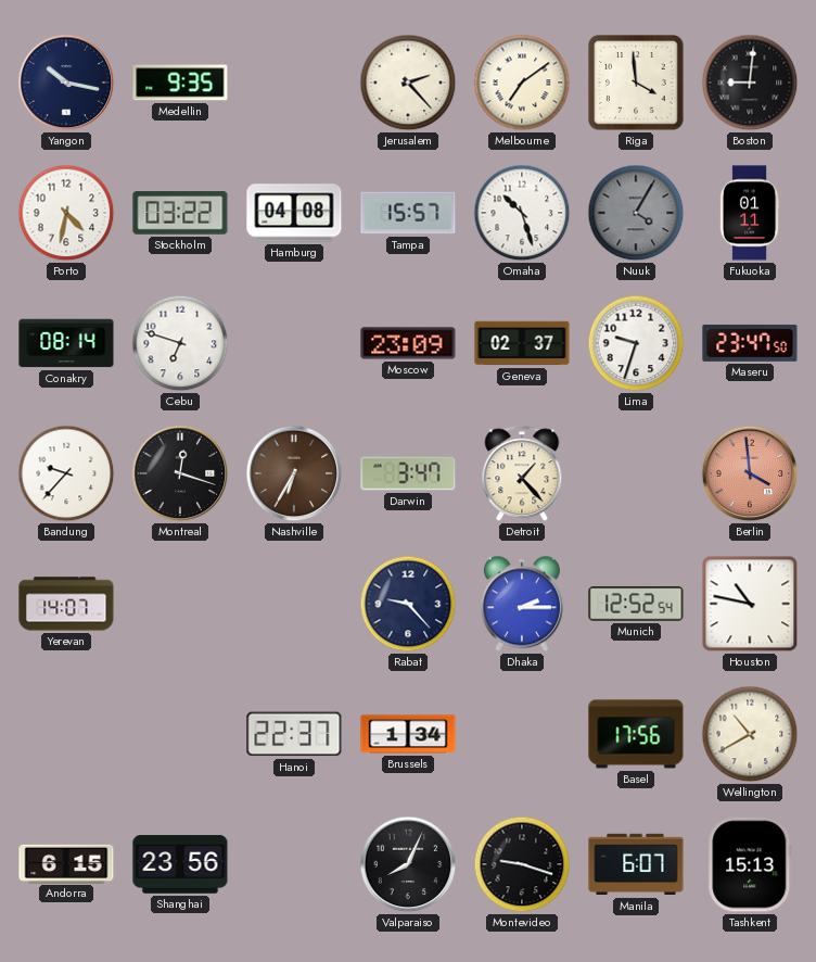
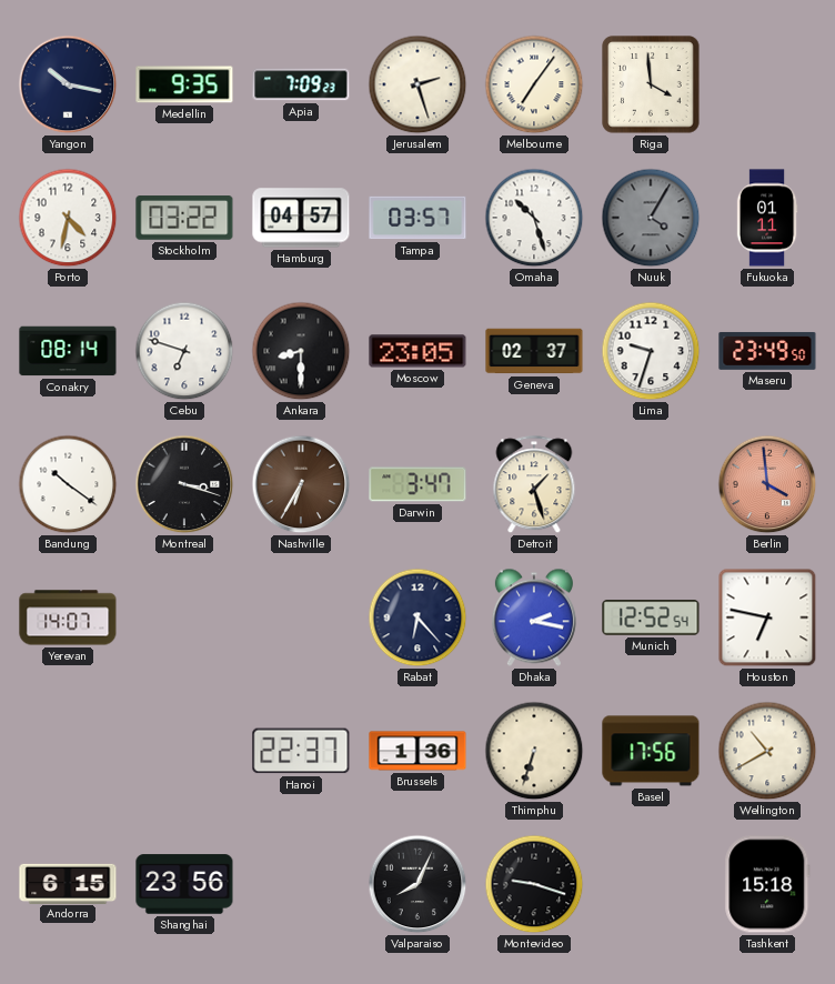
Apia: none -> 7:09 (301, 84)
Jerusalem: 2:23 -> 2:27 (417, 84)
Melbourne: 7:09 -> 7:06 (534, 84)
Boston: 9:01 -> none (750, 83)
Hamburg: 04:08 -> 04:57 (301, 218)
Tampa: 15:57 -> 03:57 (417, 218)
Ankara: none -> 8:30 (301, 351)
Moscow: 23:09 -> 23:05 (417, 351)
Maseru: 23:47 -> 23:49 (767, 351)
Bandung: 9:37 -> 10:21 (68, 484)
Montreal: 12:18 -> 3:18 (184, 484)
Detroit: 1:23 -> 1:27 (534, 485)
Rabat: 9:23 -> 6:23 (417, 617)
Dhaka: 2:15 -> 2:17 (534, 617)
Houston: 10:47 -> 6:47 (767, 617)
Brussels: 1:34 -> 1:36 (417, 751)
Thimphu: none -> 6:33 (534, 751)
Manila: 6:07 -> none (636, 864)
Tashkent: 15:13 -> 15:18 (767, 884)
